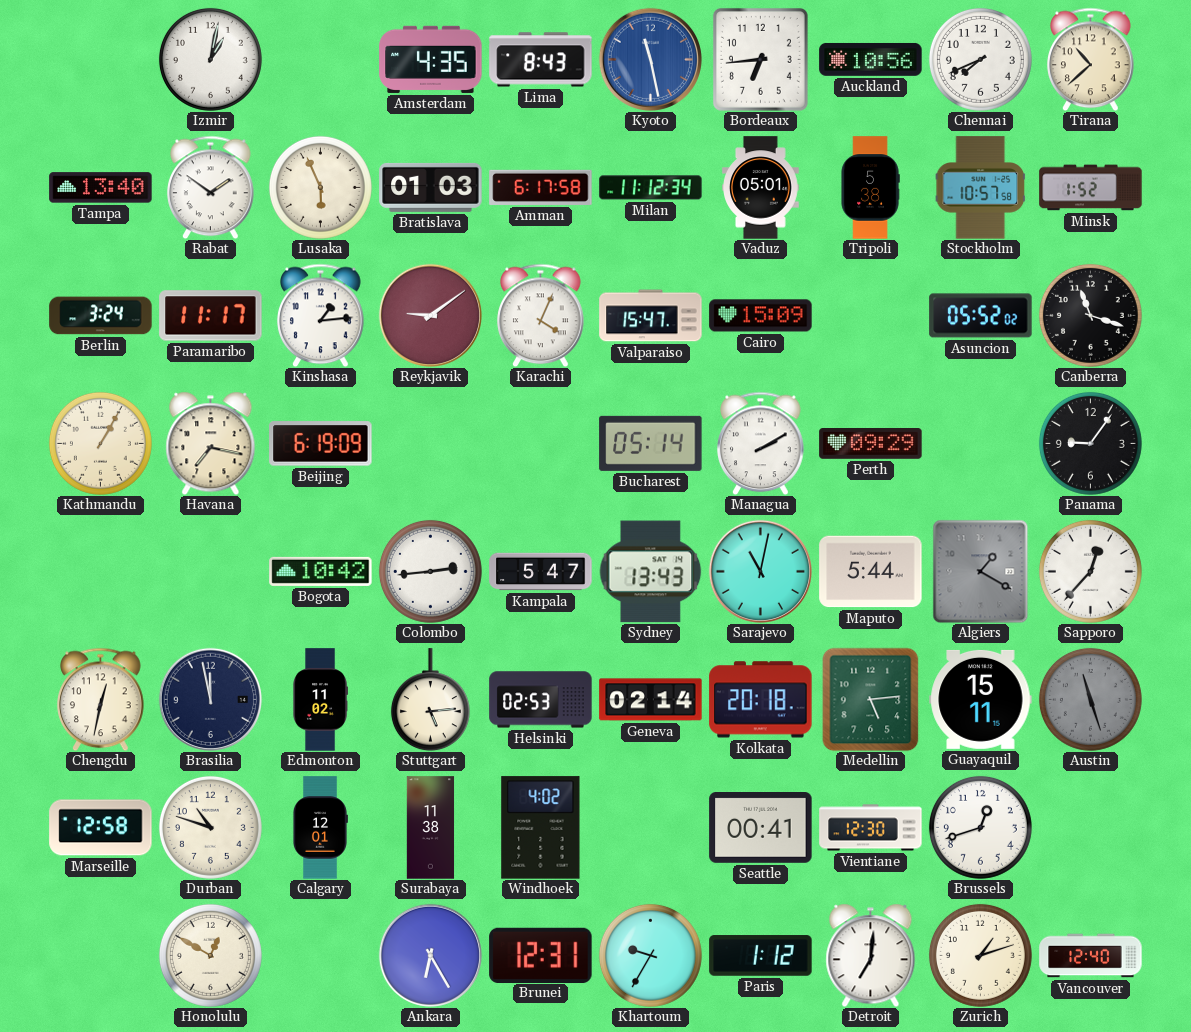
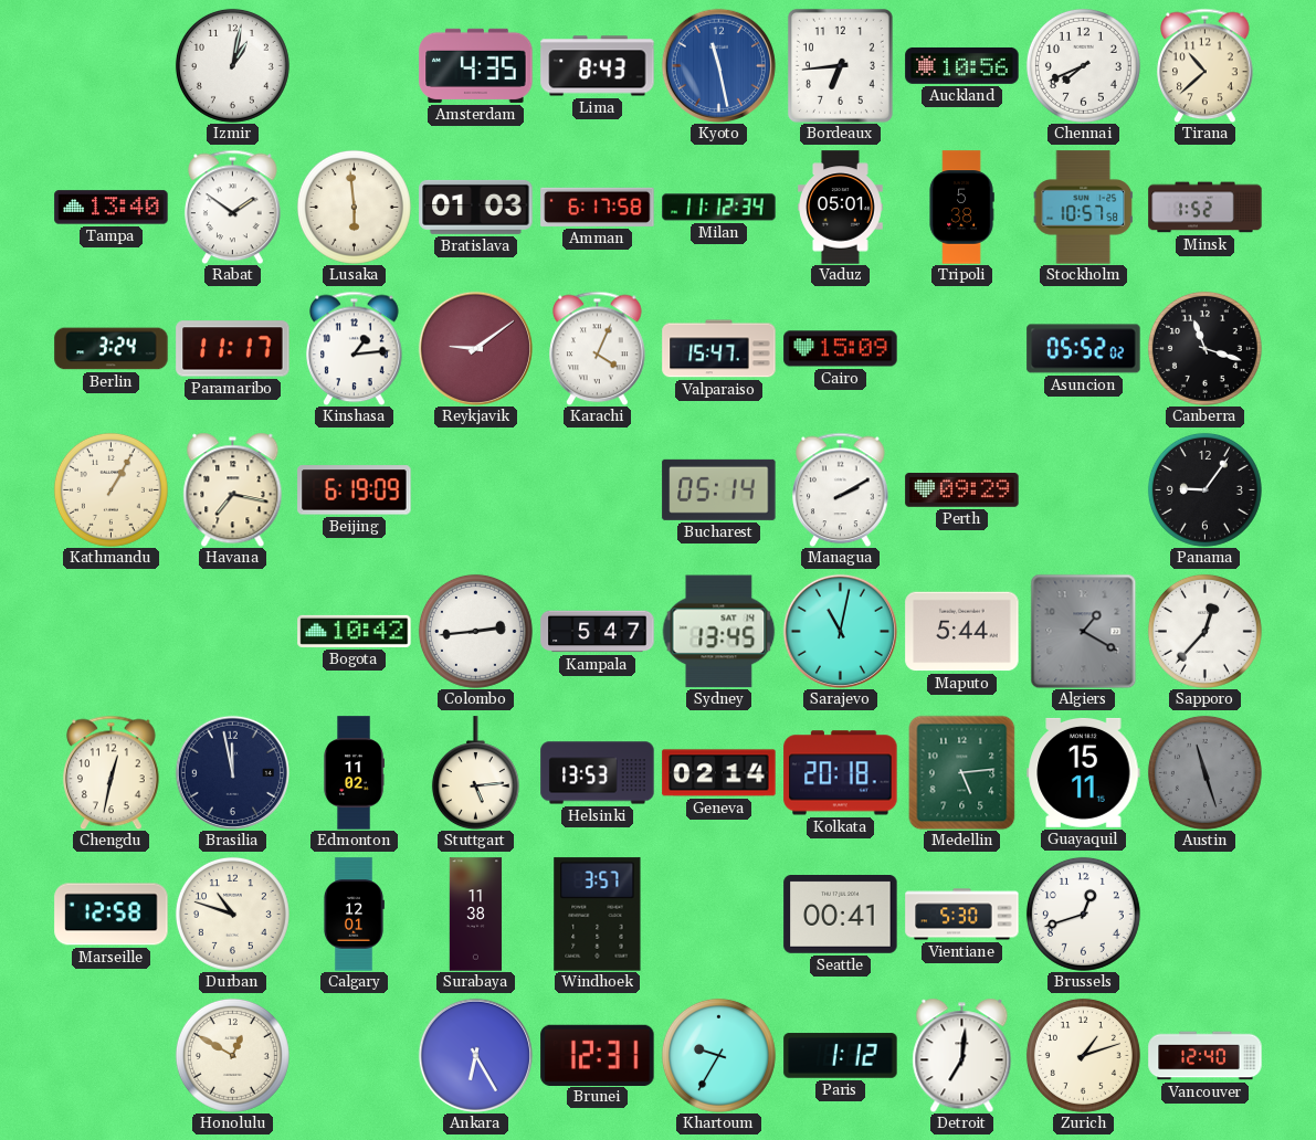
Lusaka: 5:56 -> 5:59 (354, 207)
Sydney: 13:43 -> 13:45 (718, 632)
Helsinki: 02:53 -> 13:53 (598, 773)
Windhoek: 4:02 -> 3:57 (598, 915)
Vientiane: 12:30 -> 5:30 (962, 915)
